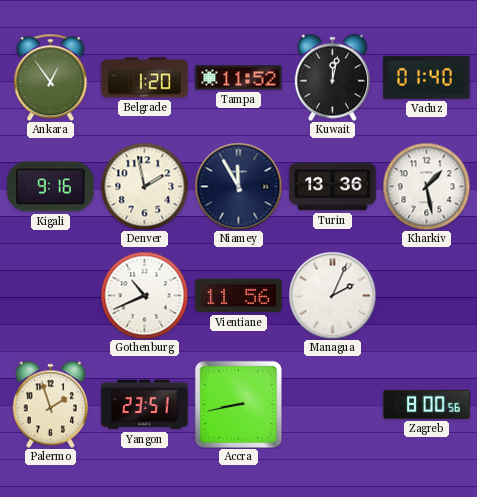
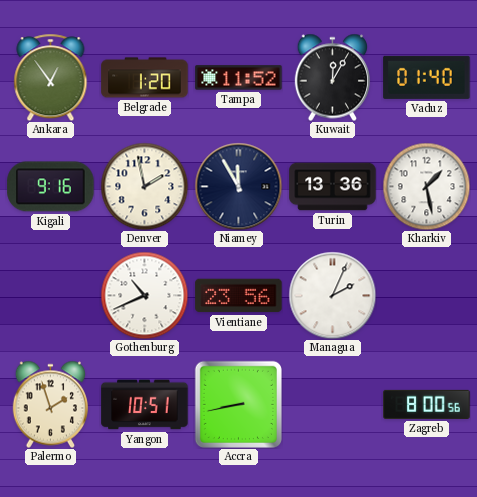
Kuwait: 12:02 -> 12:05 (332, 77)
Vientiane: 11:56 -> 23:56 (239, 296)
Yangon: 23:51 -> 10:51 (145, 405)
